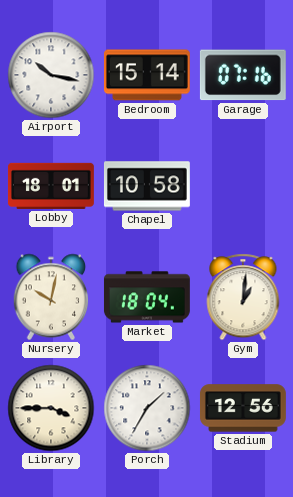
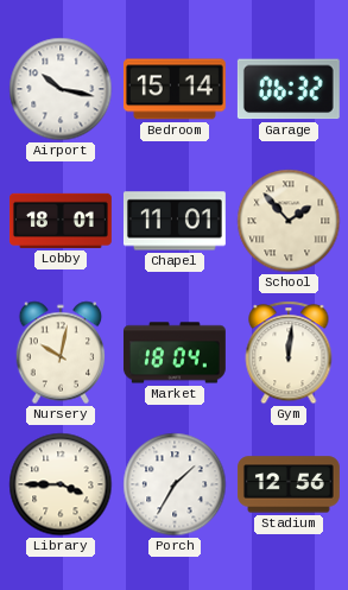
Garage: 07:16 -> 06:32 (289, 89)
Chapel: 10:58 -> 11:01 (175, 221)
School: none -> 1:53 (289, 221)
Gym: 1:01 -> 12:01 (289, 353)
